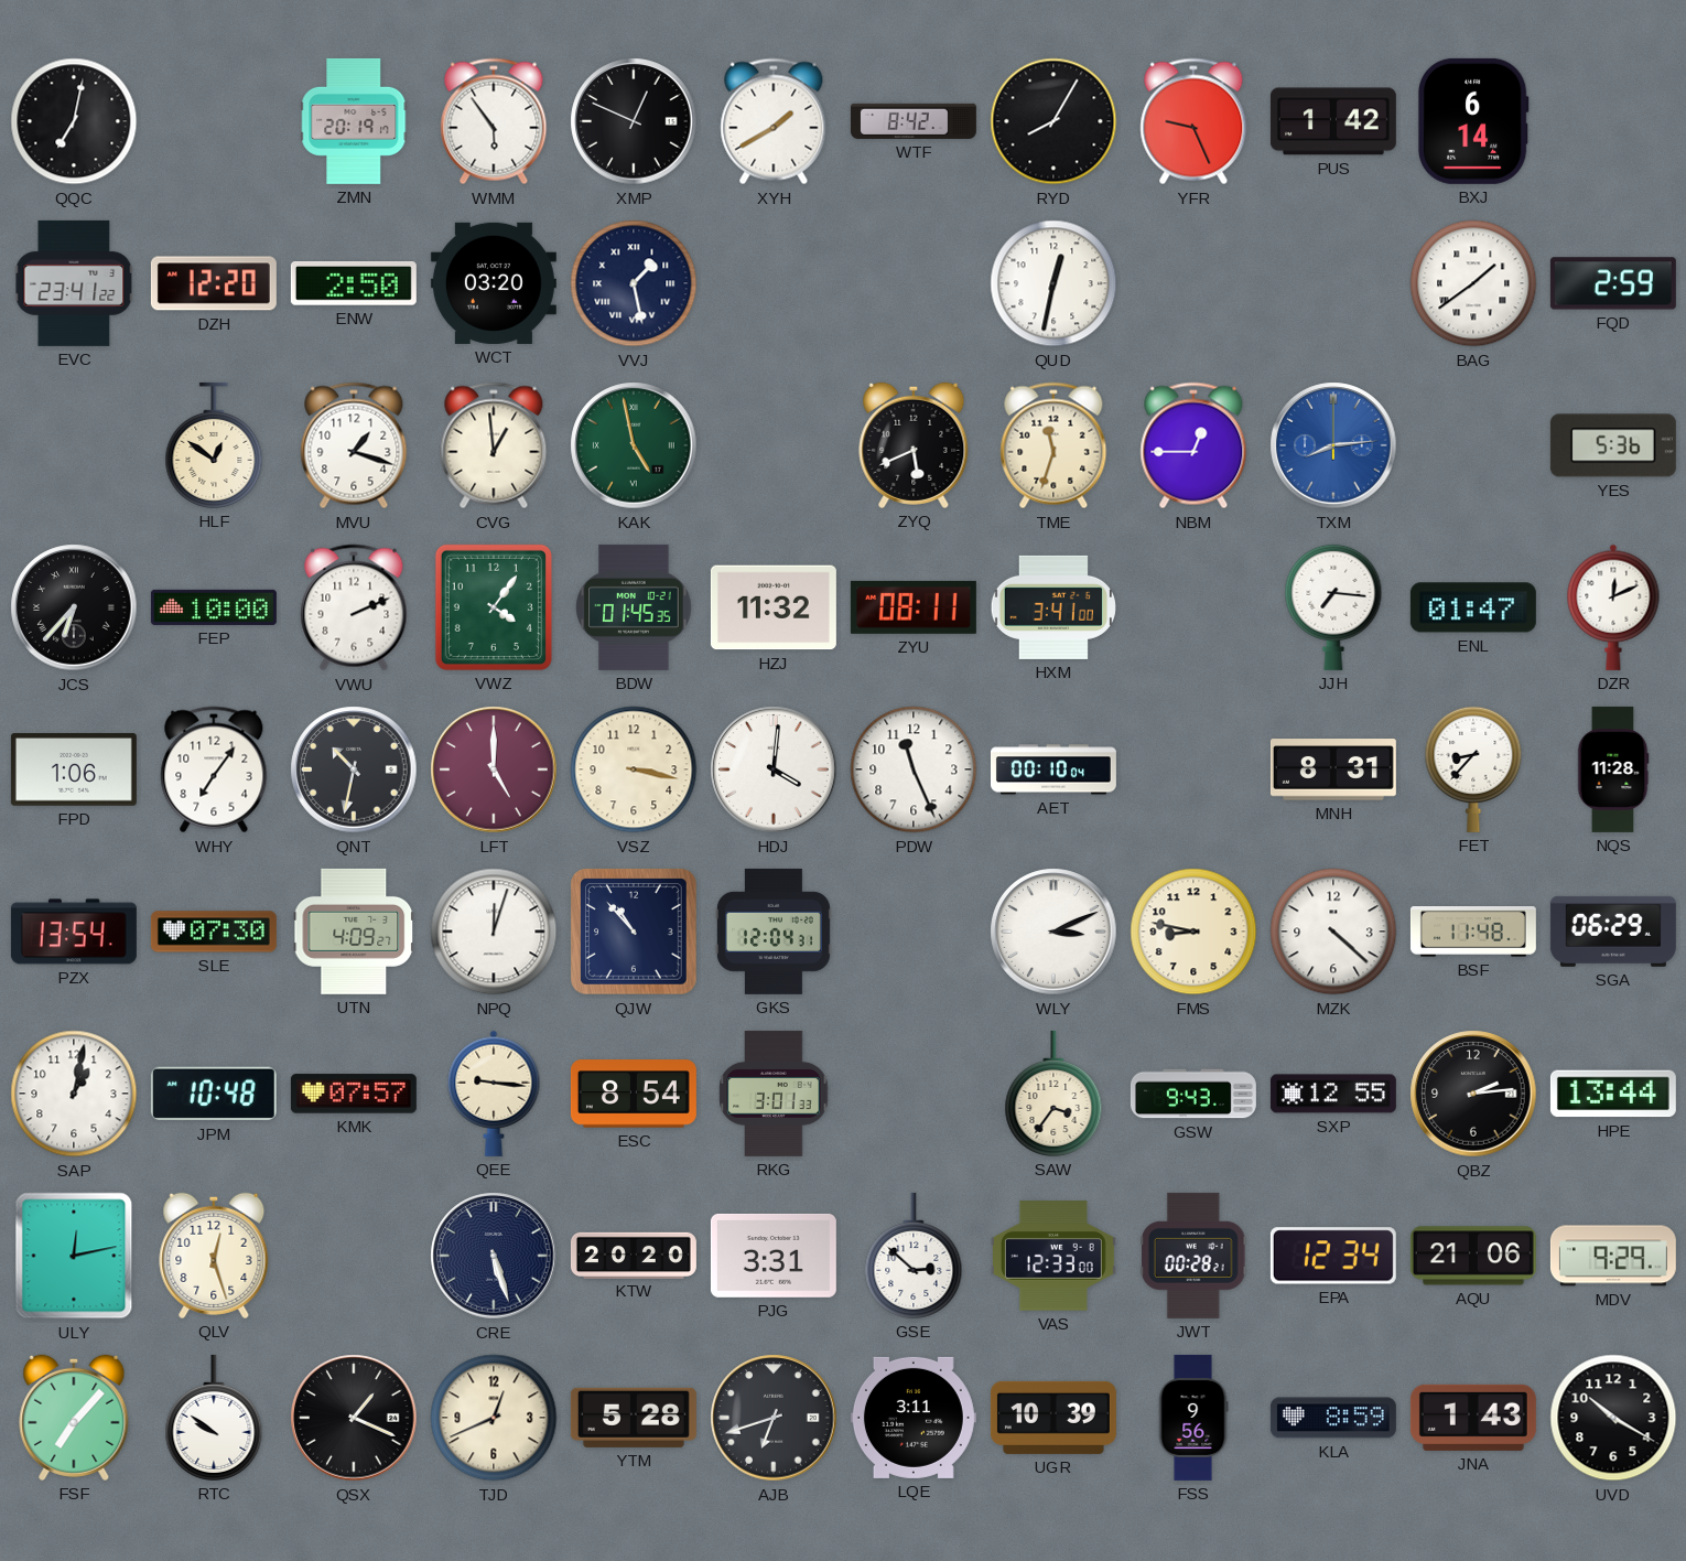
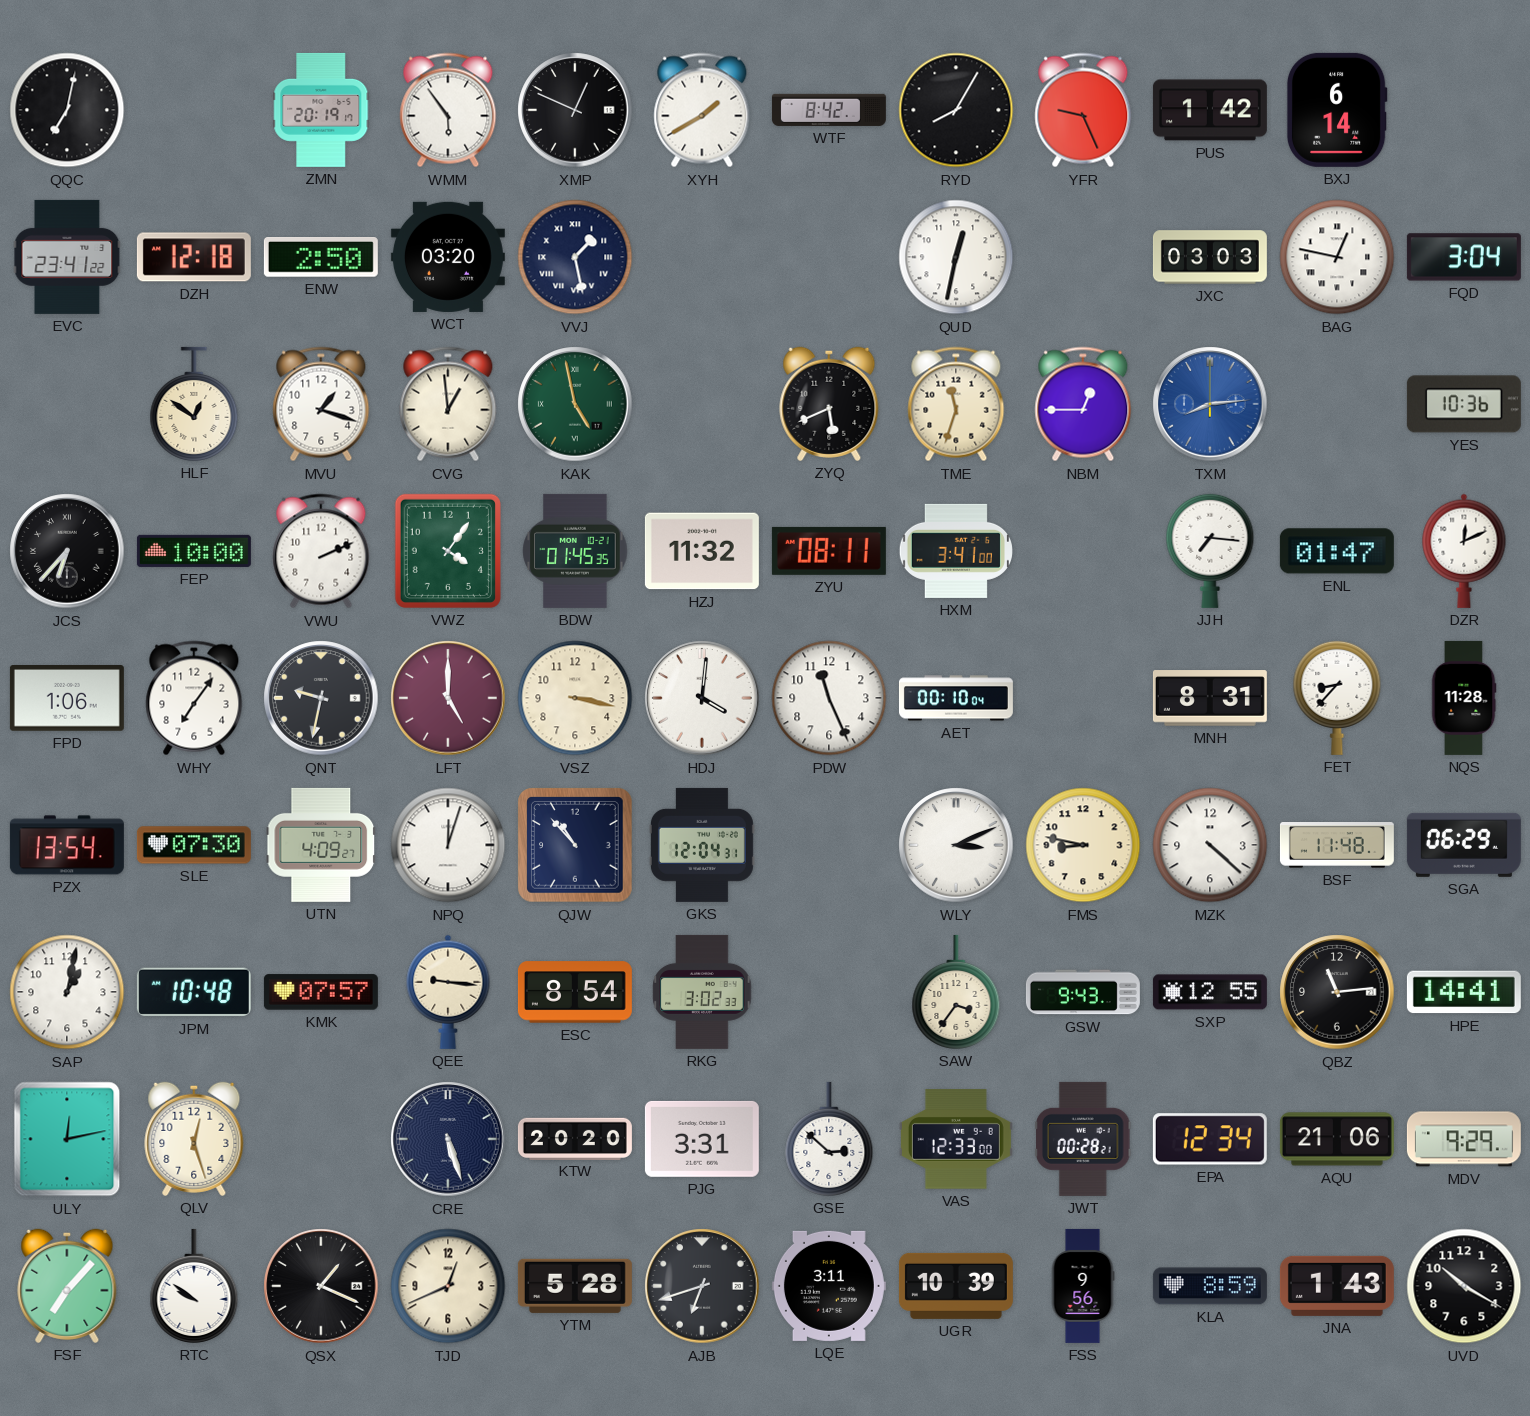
DZH: 12:20 -> 12:18 (194, 257)
JXC: none -> 03:03 (1210, 257)
BAG: 1:39 -> 12:47 (1337, 257)
FQD: 2:59 -> 3:04 (1464, 257)
YES: 5:36 -> 10:36 (1464, 404)
QNT: 10:32 -> 9:32 (321, 698)
RKG: 3:01 -> 3:02 (702, 992)
QBZ: 2:14 -> 11:14 (1337, 992)
HPE: 13:44 -> 14:41 (1464, 992)
